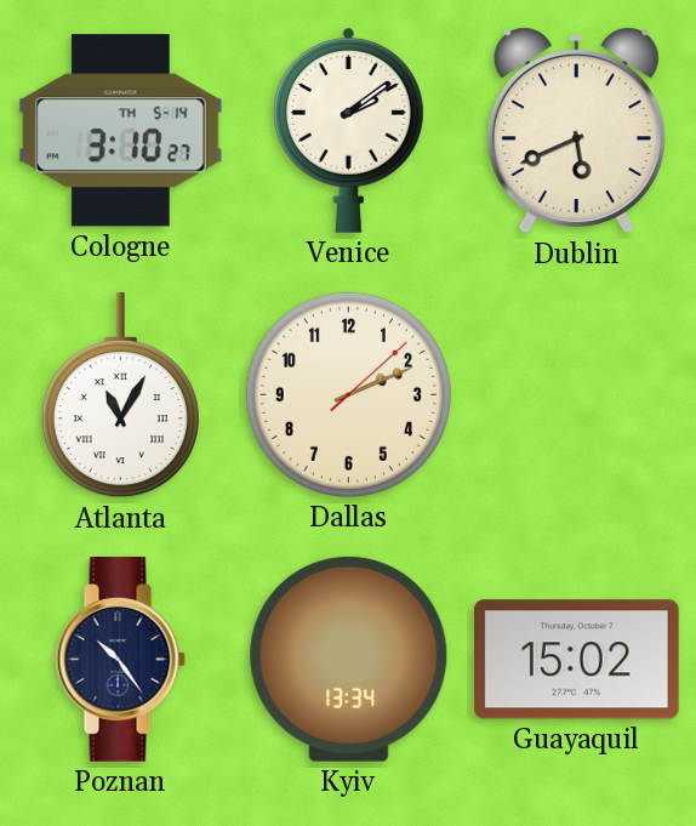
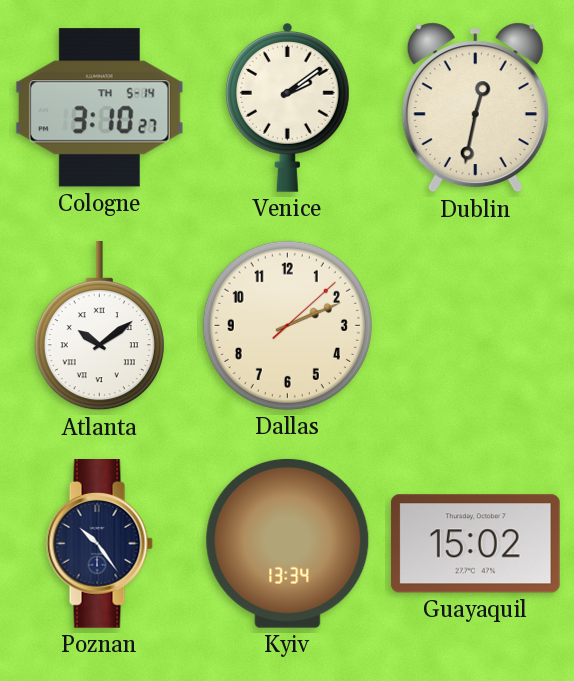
Dublin: 5:41 -> 12:32 (475, 108)
Atlanta: 11:05 -> 10:09 (99, 326)
